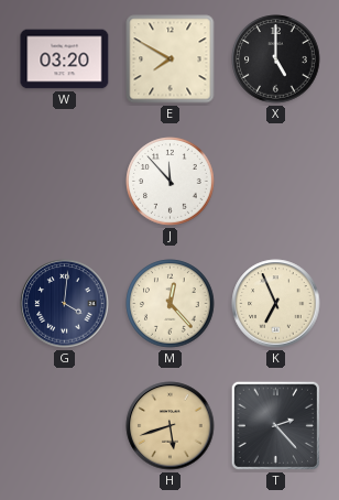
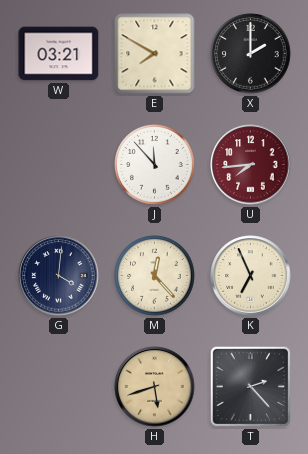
W: 03:20 -> 03:21 (59, 54)
X: 5:00 -> 2:00 (251, 54)
U: none -> 7:44 (251, 165)
